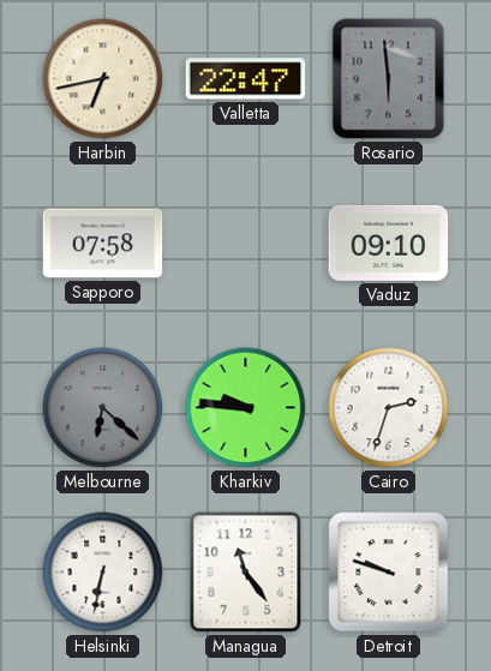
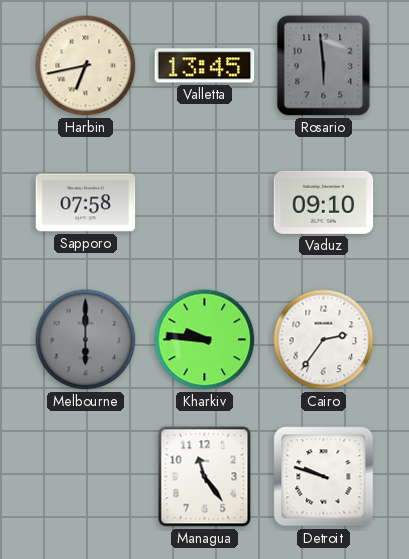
Valletta: 22:47 -> 13:45 (205, 66)
Melbourne: 6:22 -> 6:00 (86, 340)
Cairo: 2:33 -> 2:36 (324, 340)
Helsinki: 6:32 -> none (103, 573)
